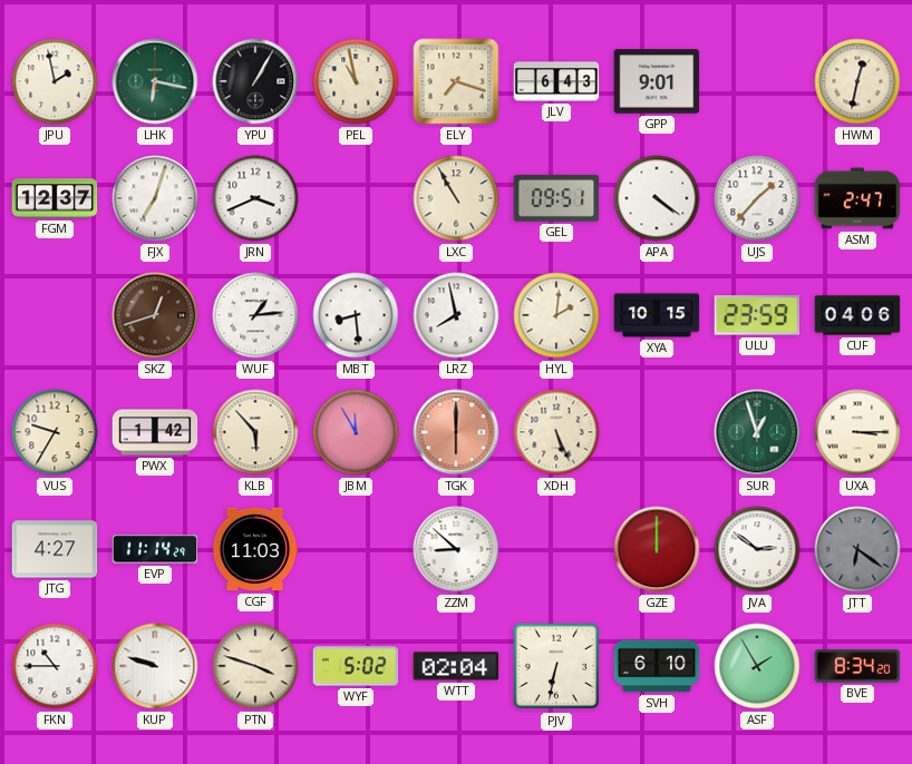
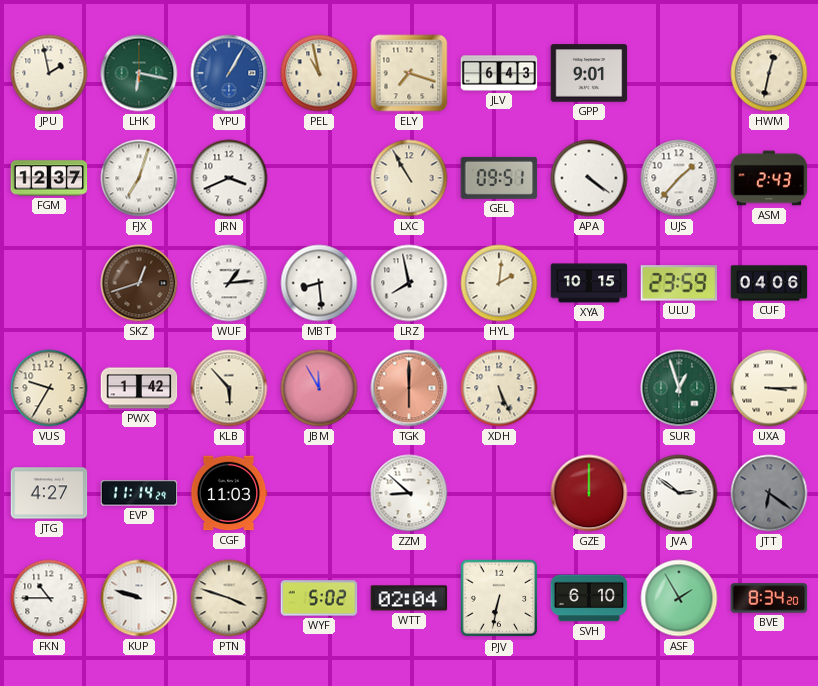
YPU dial: black -> blue (229, 73)
ASM: 2:47 -> 2:43 (769, 178)
